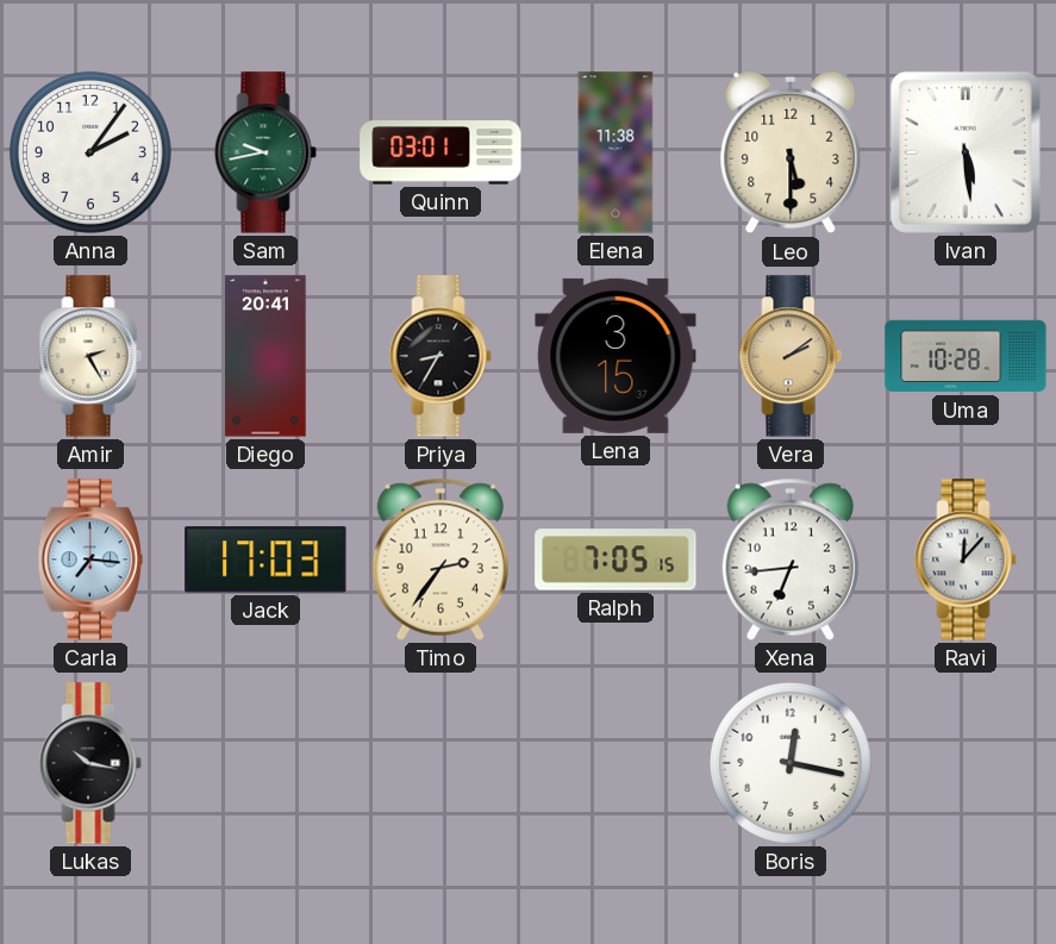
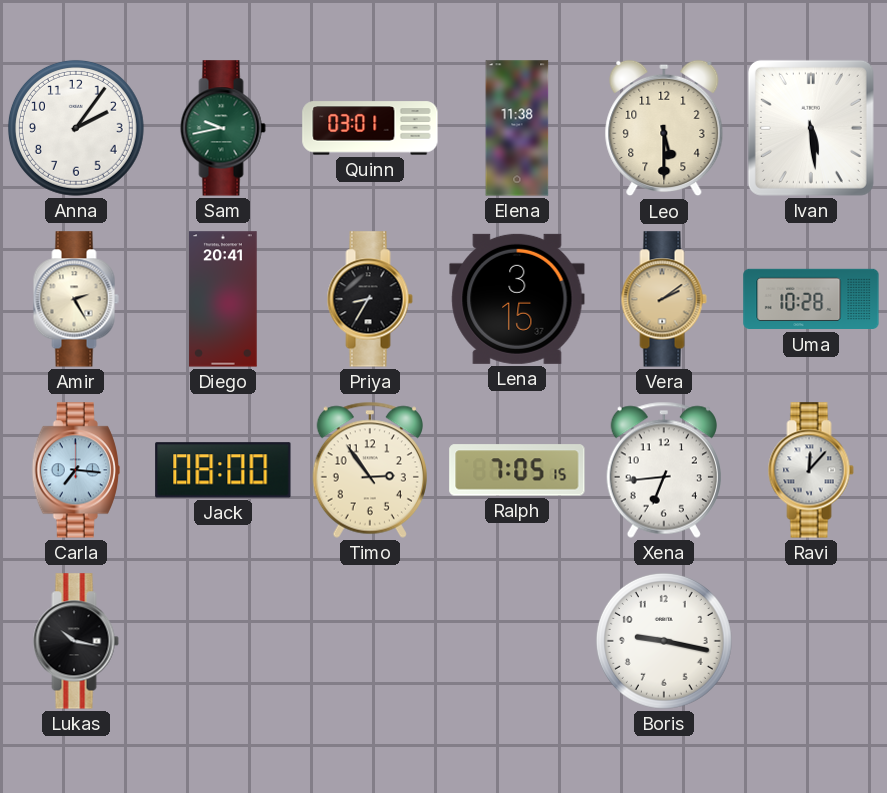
Jack: 17:03 -> 08:00 (223, 470)
Timo: 2:36 -> 2:54 (370, 470)
Boris: 12:17 -> 9:17 (664, 641)
